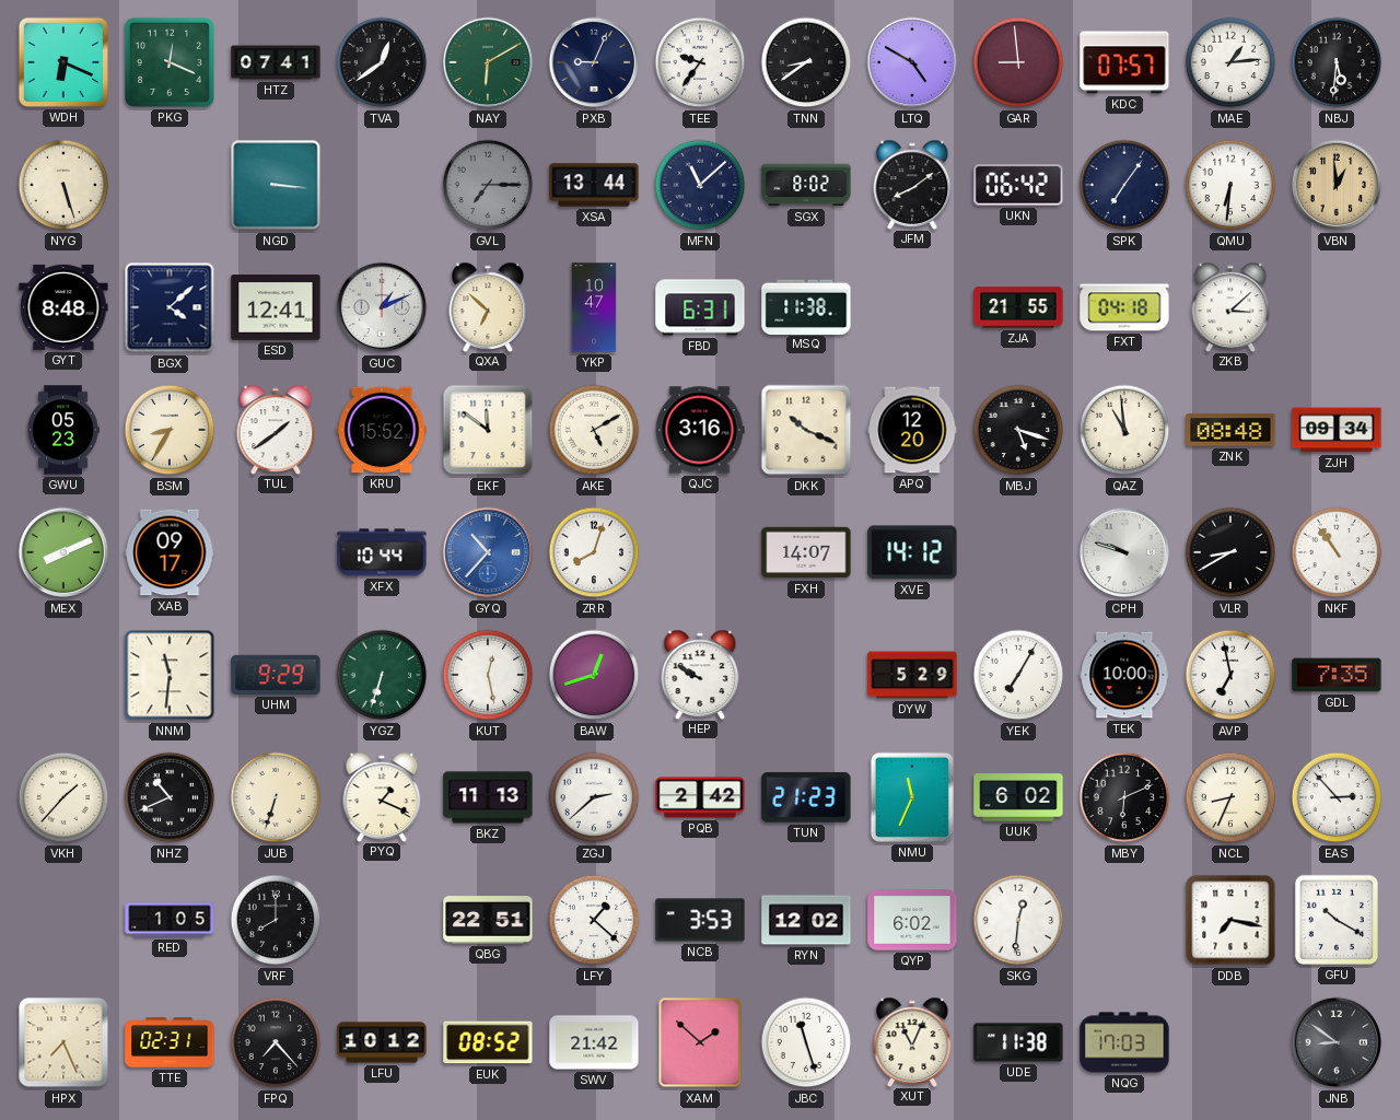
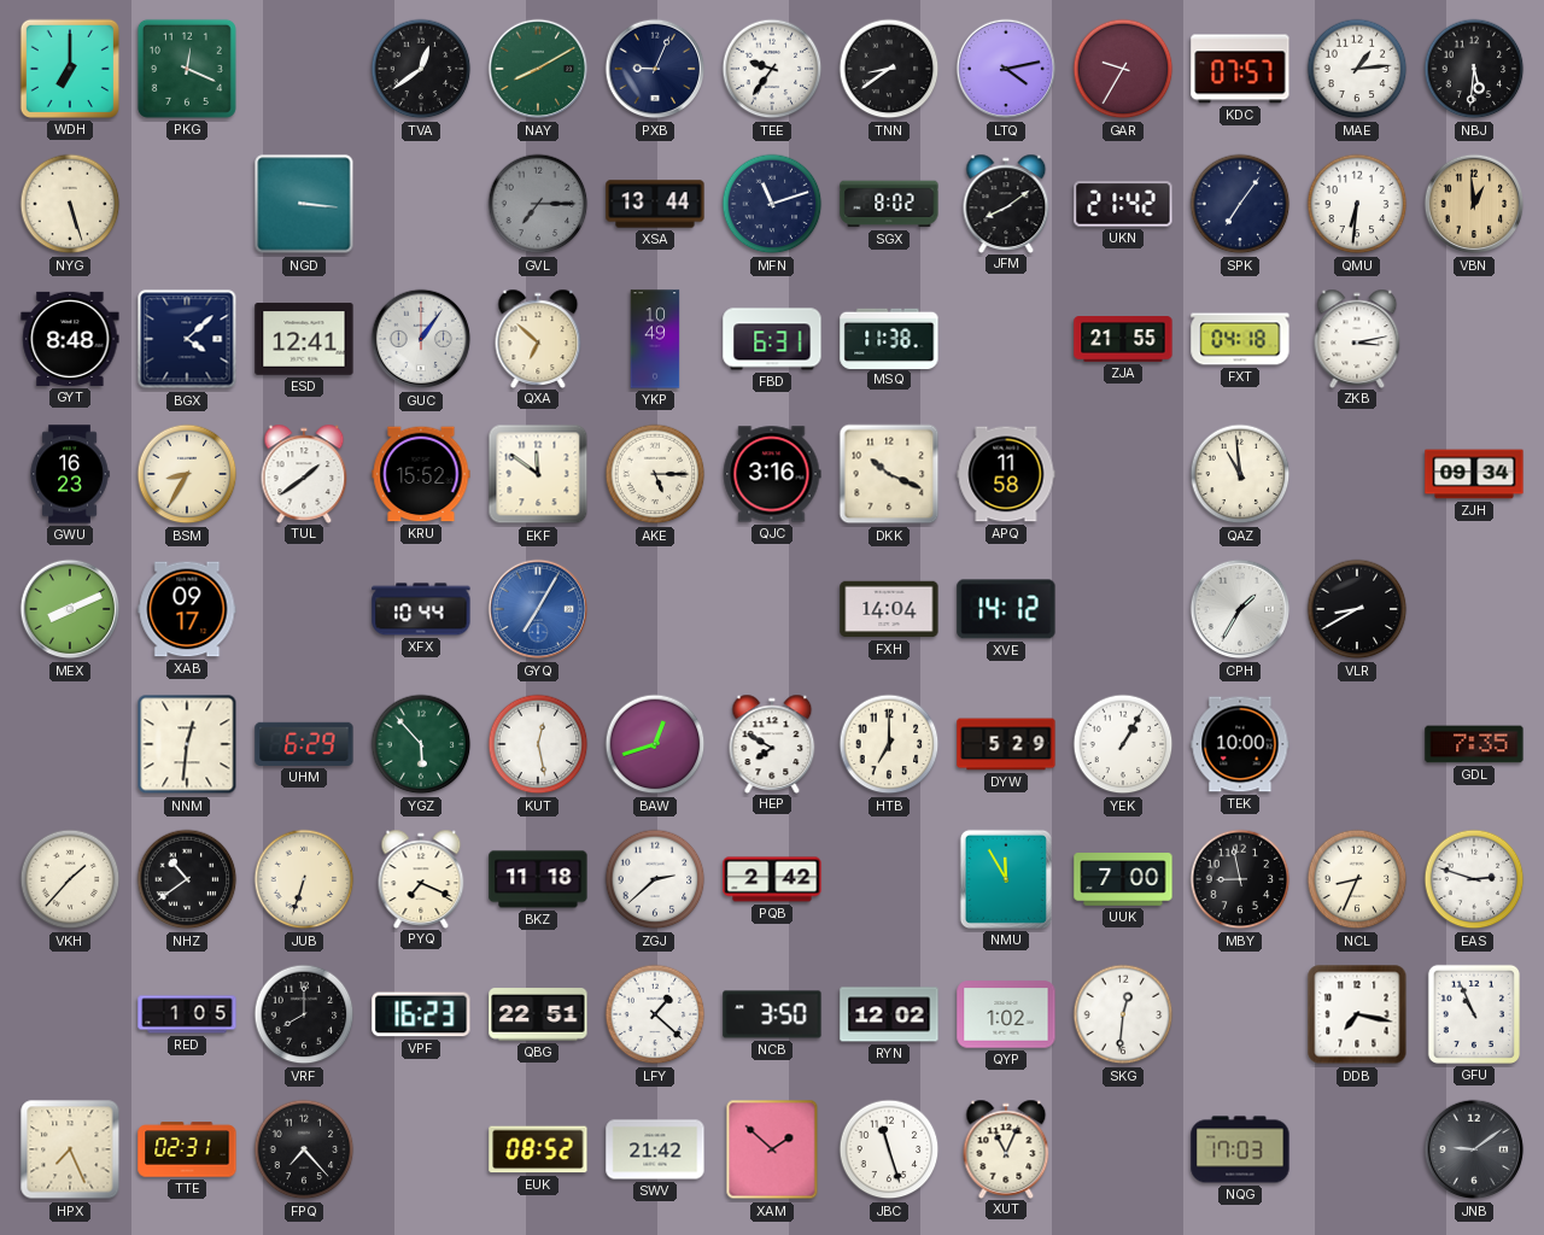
WDH: 6:19 -> 7:00 (70, 69)
HTZ: 07:41 -> none (276, 62)
NAY: 6:10 -> 8:10 (538, 69)
LTQ: 4:50 -> 4:13 (1006, 69)
GAR: 8:59 -> 9:35 (1123, 69)
MFN: 11:08 -> 11:12 (772, 204)
UKN: 06:42 -> 21:42 (1123, 204)
GUC: 1:11 -> 1:06 (421, 339)
YKP: 10:47 -> 10:49 (655, 339)
ZKB: 3:08 -> 3:13 (1357, 338)
GWU: 05:23 -> 16:23 (70, 474)
AKE: 5:10 -> 5:15 (655, 474)
APQ: 12:20 -> 11:58 (1006, 474)
MBJ: 5:18 -> none (1018, 430)
ZNK: 08:48 -> none (1230, 430)
GYQ: 10:37 -> 7:05 (538, 609)
ZRR: 8:03 -> none (594, 552)
FXH: 14:07 -> 14:04 (889, 609)
CPH: 9:48 -> 1:35 (1240, 609)
NKF: 10:54 -> none (1337, 552)
NNM: 11:31 -> 12:31 (187, 744)
UHM: 9:29 -> 6:29 (304, 744)
YGZ: 6:33 -> 5:53 (421, 744)
HEP: 9:50 -> 7:50 (772, 743)
HTB: none -> 7:00 (889, 744)
YEK: 7:05 -> 1:05 (1123, 744)
AVP: 6:58 -> none (1230, 675)
NHZ: 10:41 -> 10:39 (187, 879)
PYQ: 1:19 -> 7:19 (421, 878)
BKZ: 11:13 -> 11:18 (538, 879)
TUN: 21:23 -> none (806, 797)
NMU: 11:34 -> 11:55 (1006, 879)
UUK: 6:02 -> 7:00 (1123, 879)
MBY: 6:11 -> 8:58 (1240, 879)
EAS: 2:53 -> 2:48 (1474, 879)
VPF: none -> 16:23 (421, 1014)
NCB: 3:53 -> 3:50 (772, 1014)
QYP: 6:02 -> 1:02 (1006, 1014)
GFU: 10:20 -> 10:56 (1474, 1014)
LFU: 10:12 -> none (382, 1042)
UDE: 11:38 -> none (1018, 1042)
JNB: 8:51 -> 9:09 (1474, 1149)
